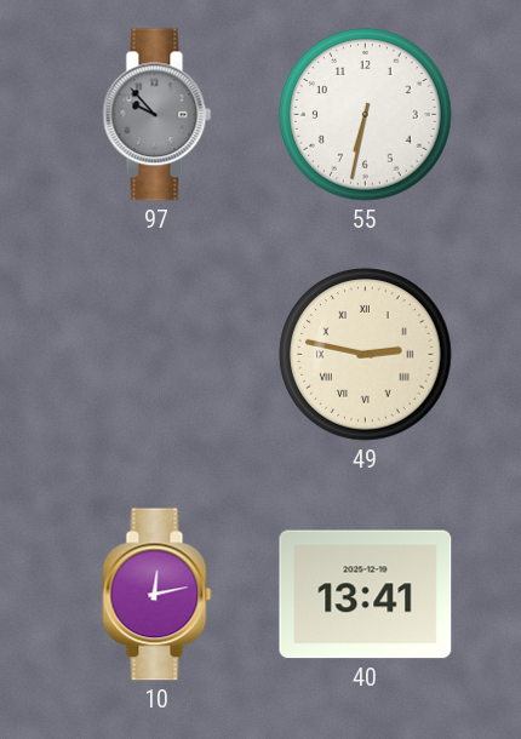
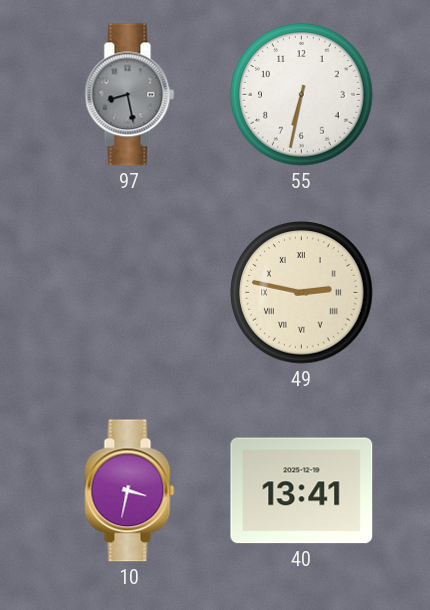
97: 9:53 -> 8:28 (130, 95)
10: 12:13 -> 3:32 (130, 491)
